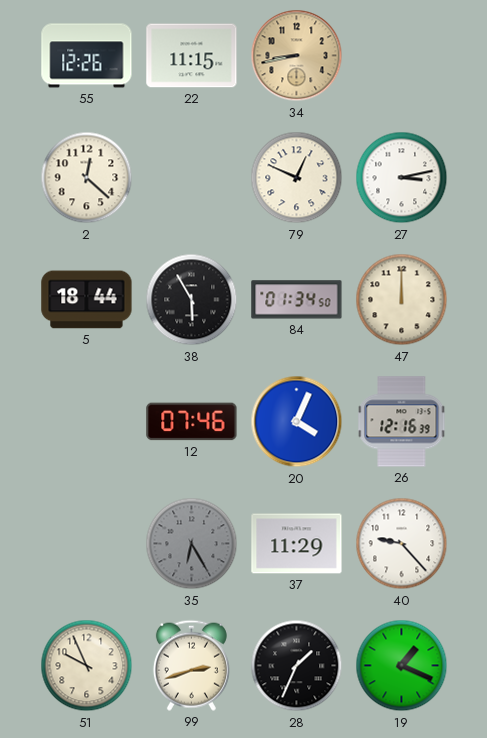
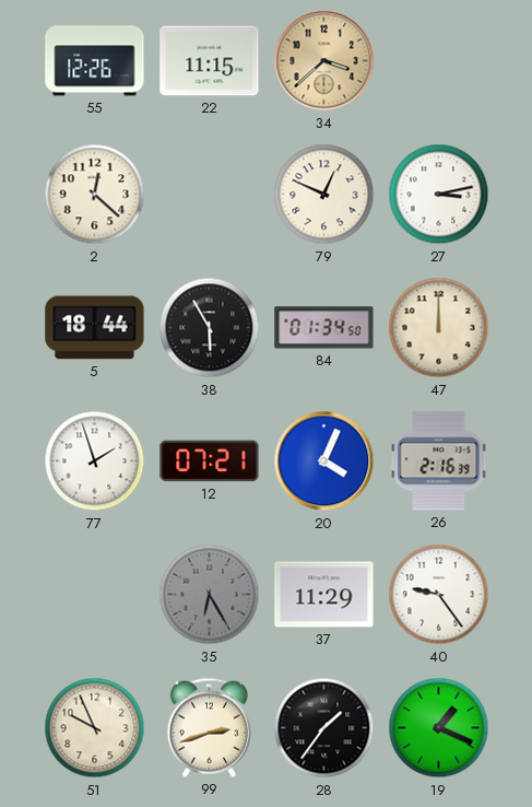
34: 8:43 -> 3:38 (324, 61)
77: none -> 1:57 (95, 461)
12: 07:46 -> 07:21 (210, 461)
26: 12:16 -> 2:16 (439, 461)
40: 9:23 -> 9:24 (439, 595)
28: 1:34 -> 1:36 (324, 728)
